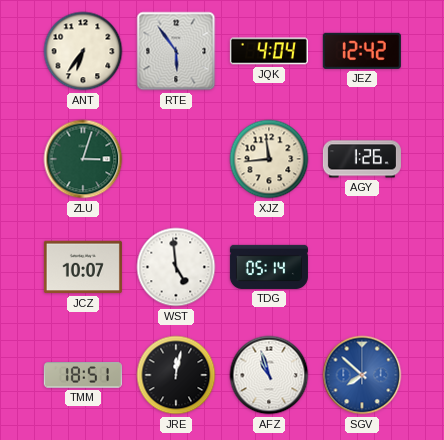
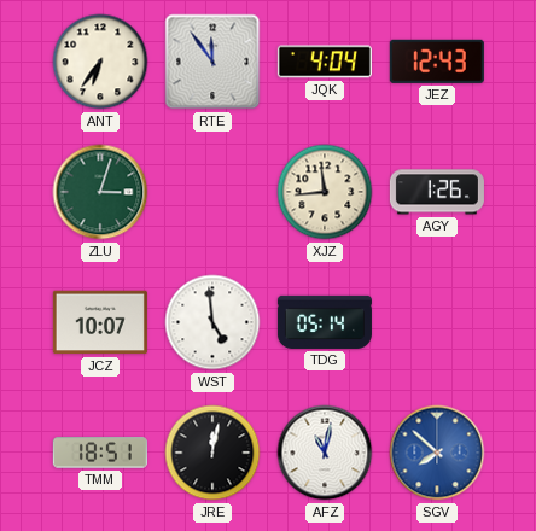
RTE: 5:54 -> 11:54 (212, 62)
JEZ: 12:42 -> 12:43 (437, 62)
AFZ: 10:57 -> 11:02 (325, 453)
